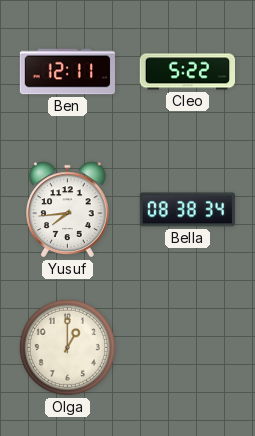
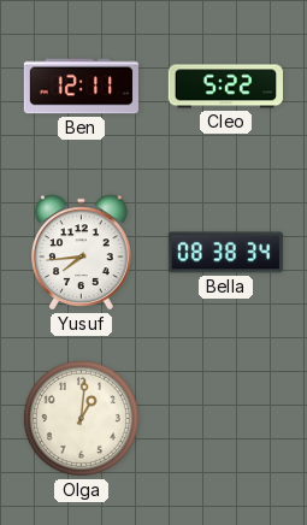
Olga: 1:00 -> 1:01 (81, 418)
